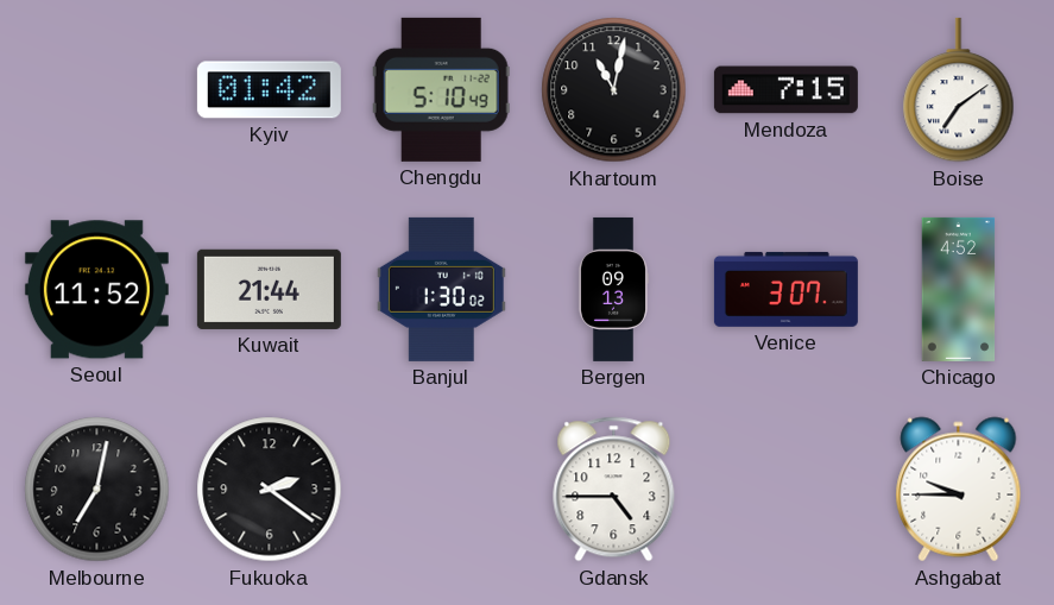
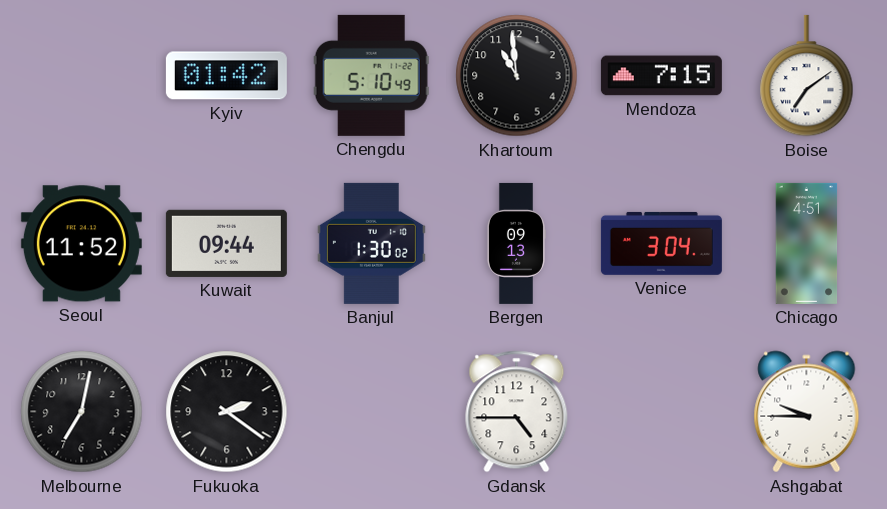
Khartoum: 11:02 -> 10:59 (517, 76)
Kuwait: 21:44 -> 09:44 (226, 243)
Venice: 3:07 -> 3:04 (661, 243)
Chicago: 4:52 -> 4:51 (807, 243)
